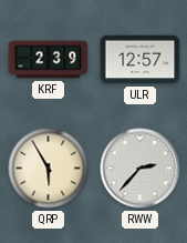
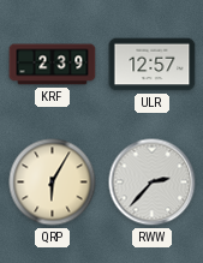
QRP: 5:55 -> 6:05 (53, 183)
